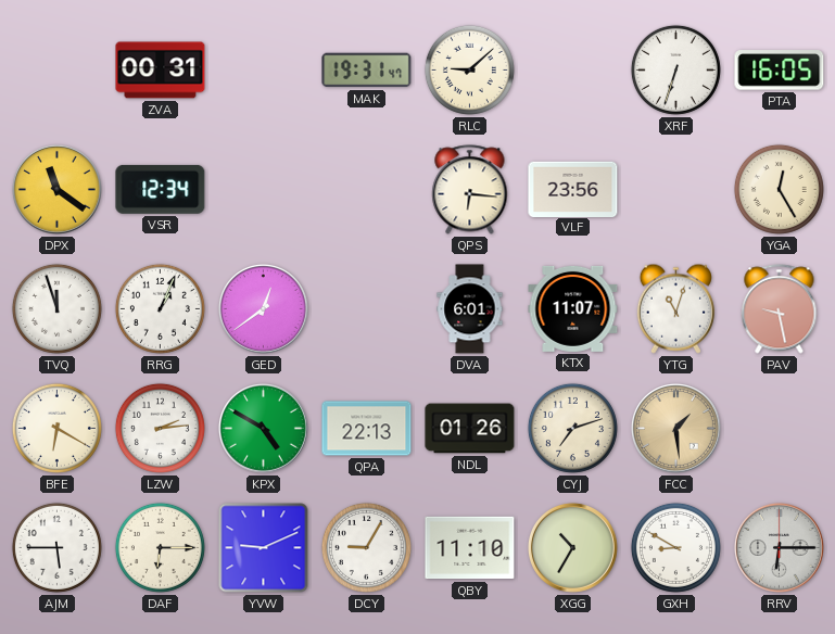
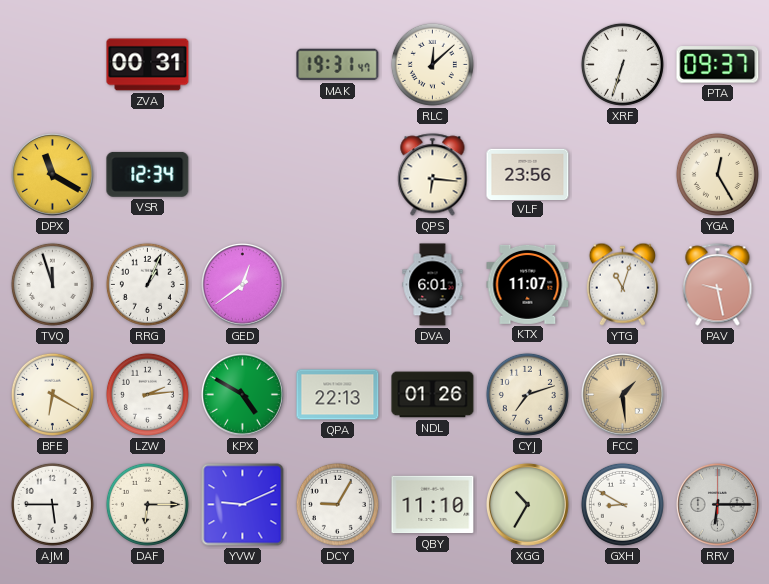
RLC: 9:08 -> 12:08 (432, 64)
PTA: 16:05 -> 09:37 (718, 65)
DPX: 11:21 -> 11:20 (52, 174)
